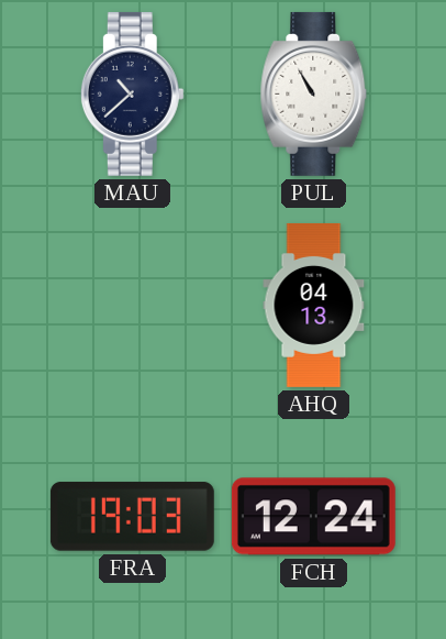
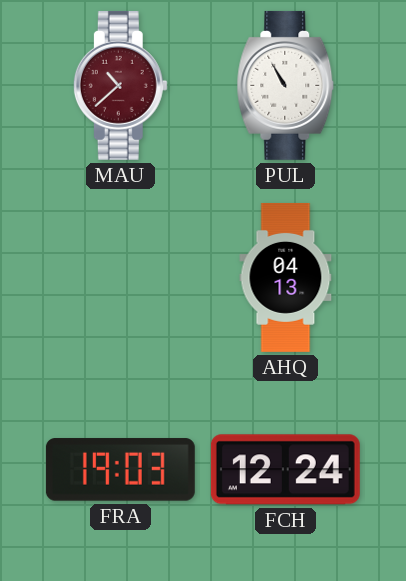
MAU dial: navy -> burgundy (120, 85)
